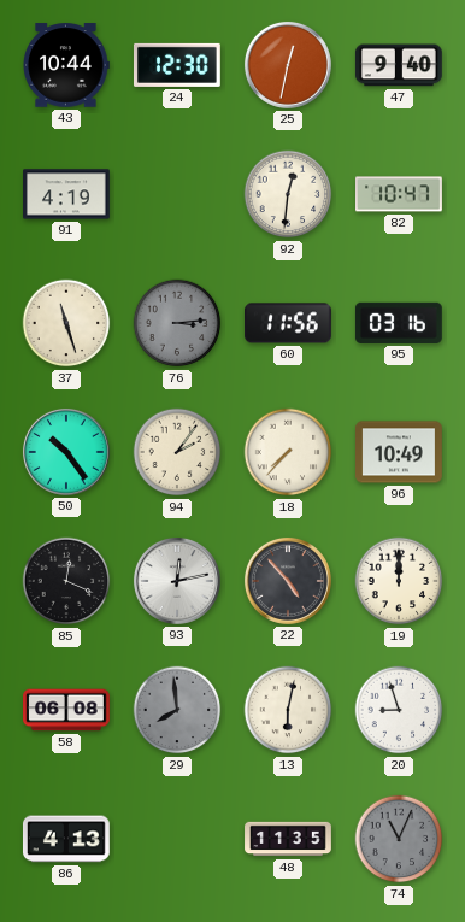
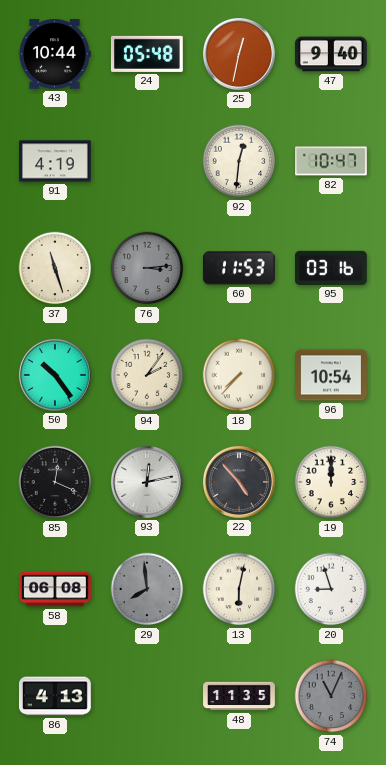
24: 12:30 -> 05:48 (147, 54)
60: 11:56 -> 11:53 (239, 268)
96: 10:49 -> 10:54 (332, 375)
